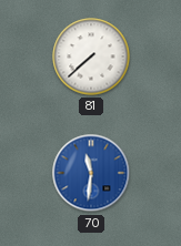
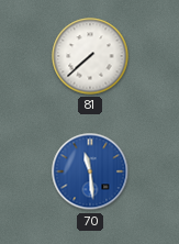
70: 11:31 -> 11:29 (90, 171)
